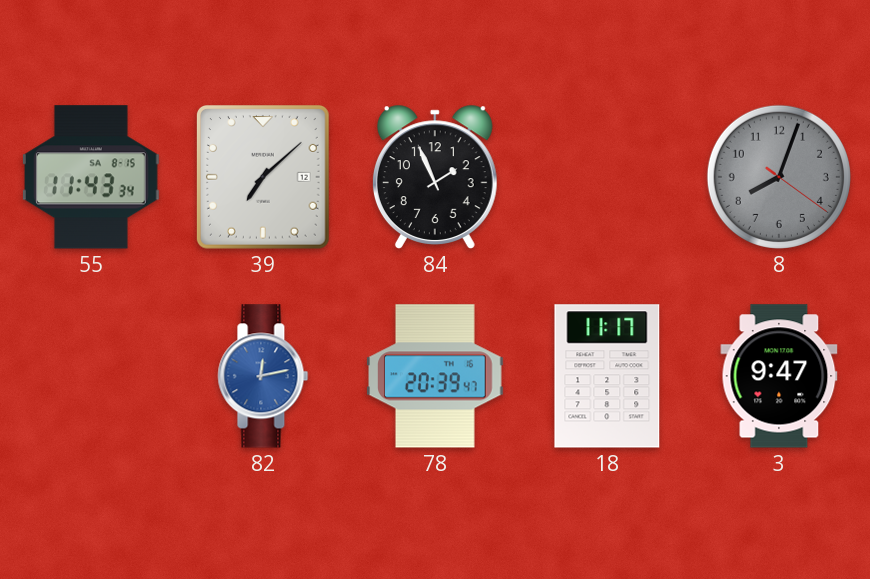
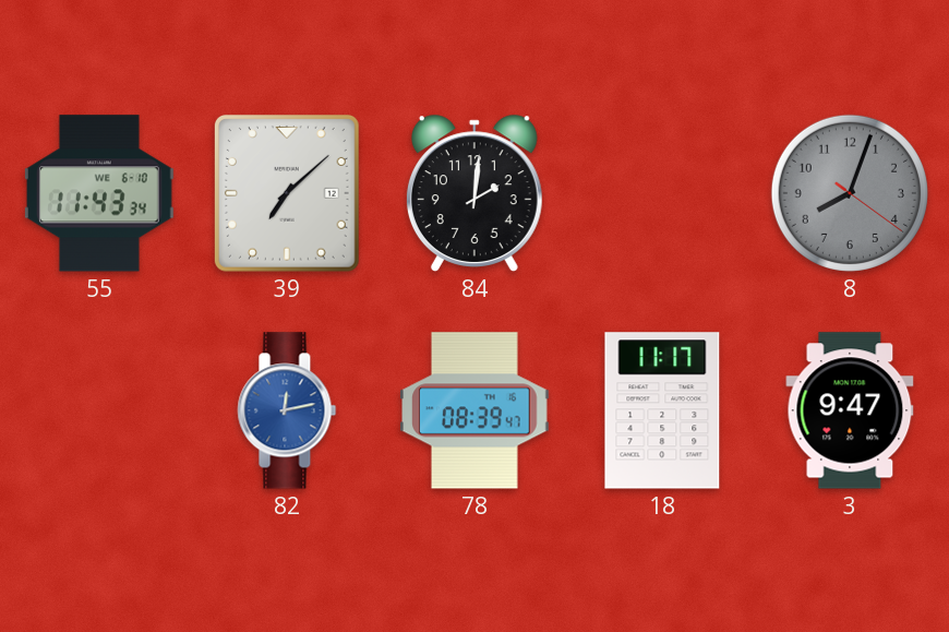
55 date: SA 8-15 -> WE 6-10 (99, 193)
84: 1:56 -> 2:01 (474, 193)
78: 20:39 -> 08:39 (474, 410)
